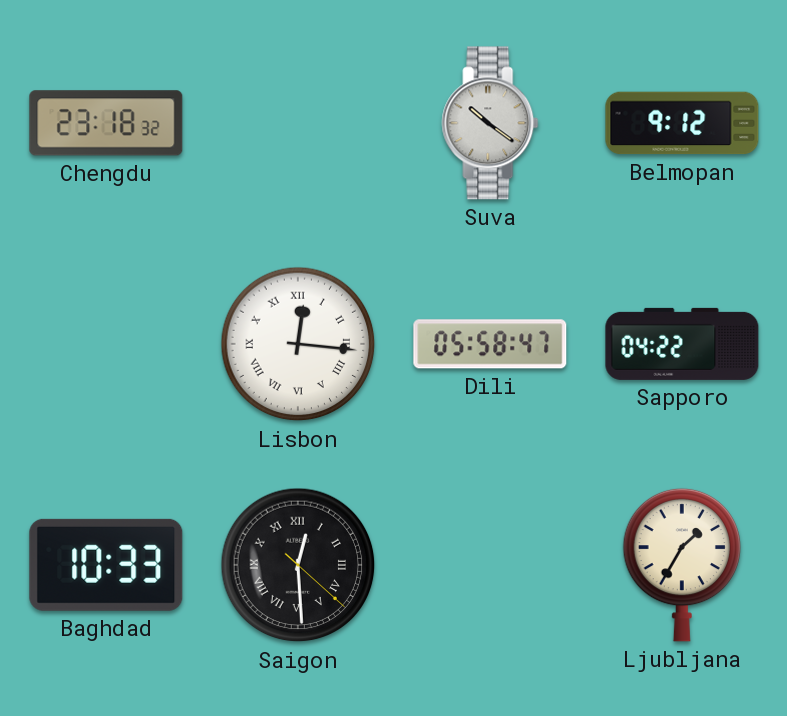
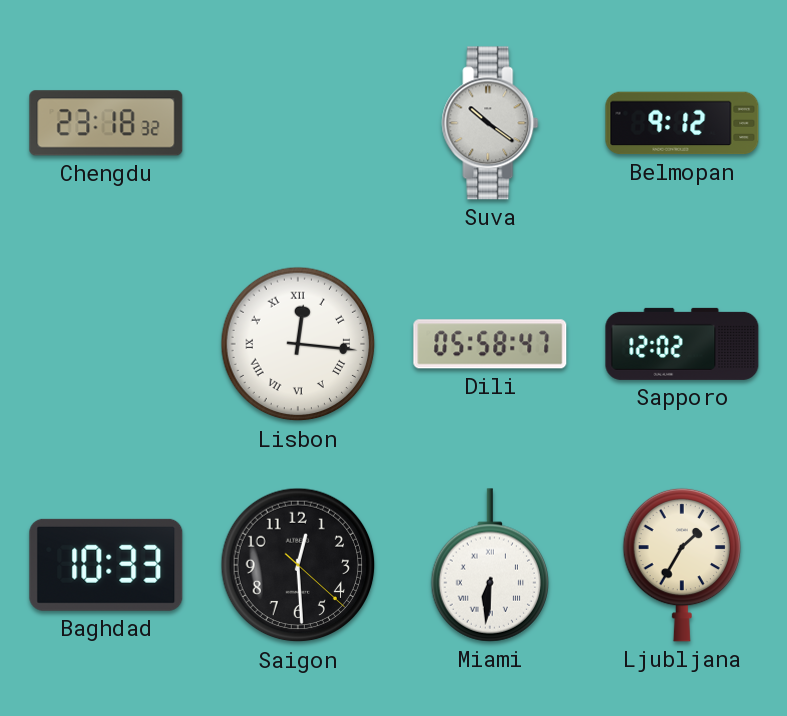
Sapporo: 04:22 -> 12:02 (682, 344)
Saigon numerals: Roman -> Arabic (298, 565)
Miami: none -> 6:31 (489, 565)
